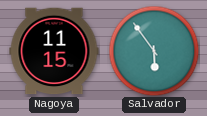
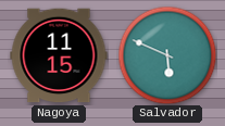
Salvador: 5:54 -> 5:49 (167, 55)
